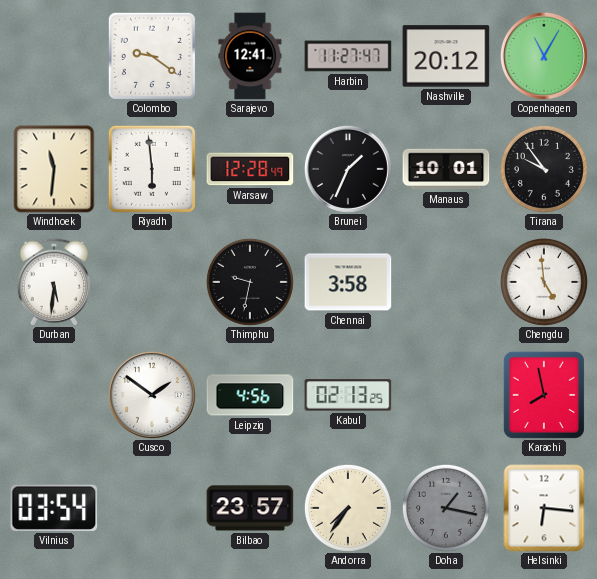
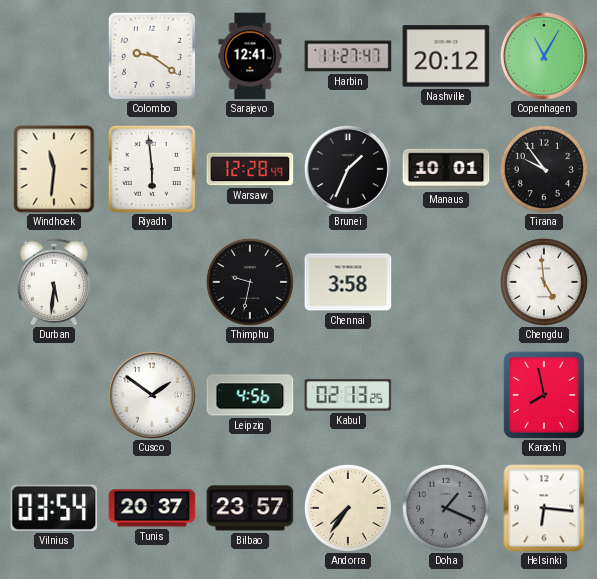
Tunis: none -> 20:37 (152, 508)
Doha: 1:17 -> 1:19 (446, 508)
